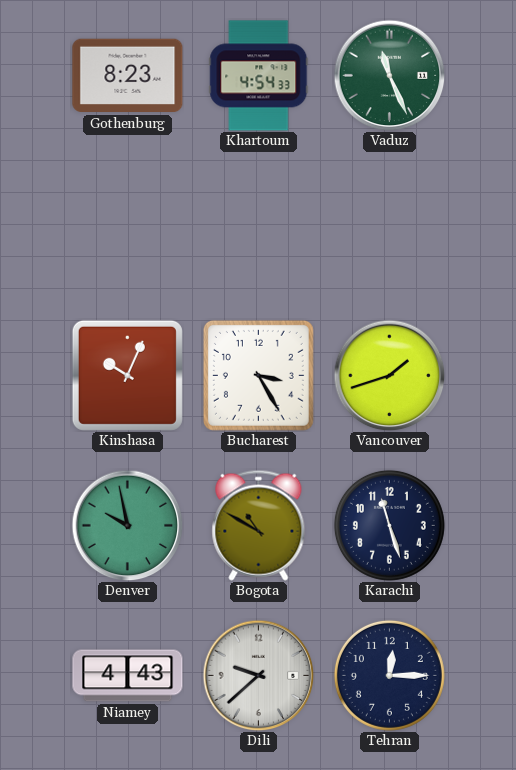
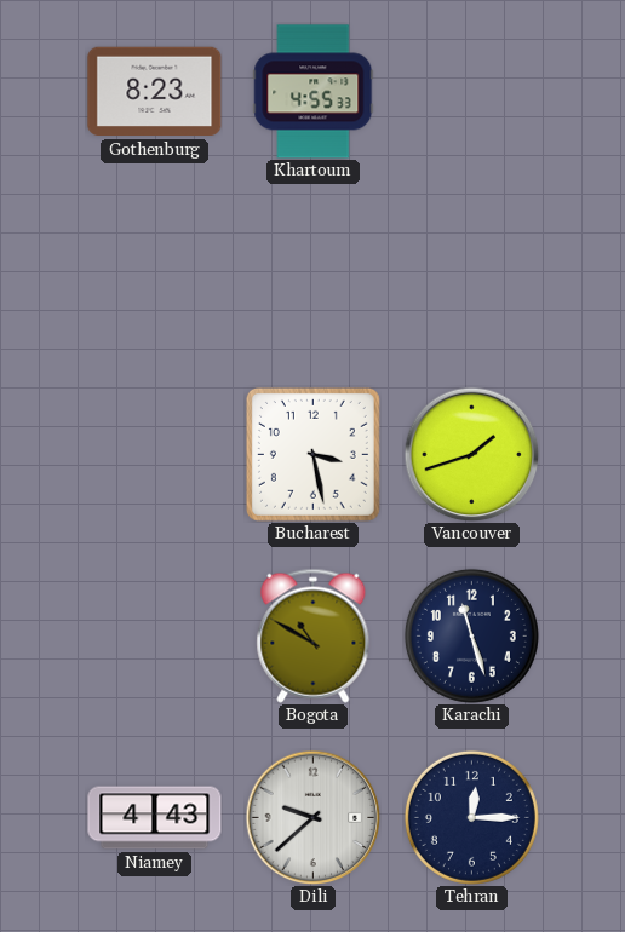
Khartoum: 4:54 -> 4:55 (314, 92)
Vaduz: 11:26 -> none (389, 75)
Kinshasa: 10:04 -> none (127, 375)
Bucharest: 3:25 -> 3:28 (312, 454)
Denver: 9:58 -> none (127, 525)
